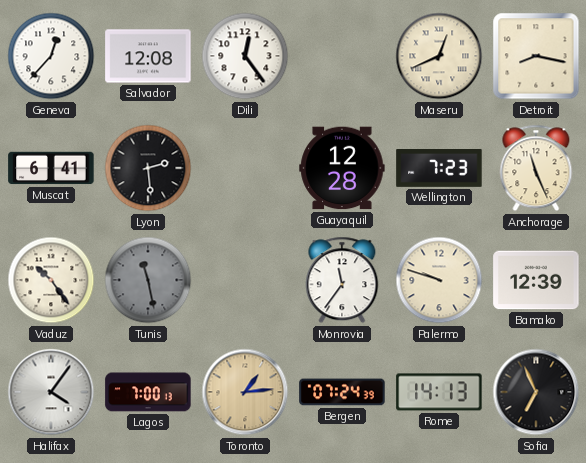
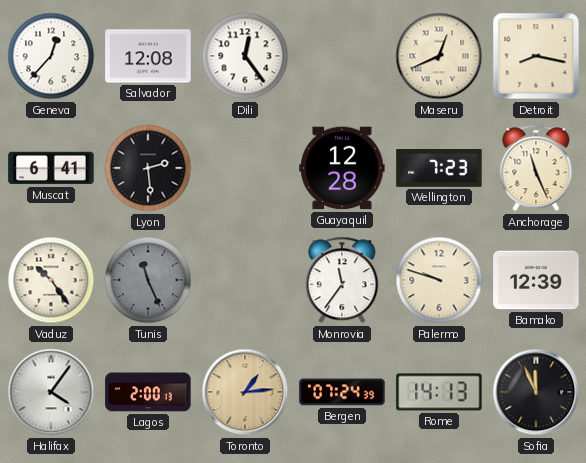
Tunis: 11:28 -> 11:26 (148, 280)
Lagos: 7:00 -> 2:00 (148, 392)
Sofia: 6:56 -> 11:56 (536, 392)
